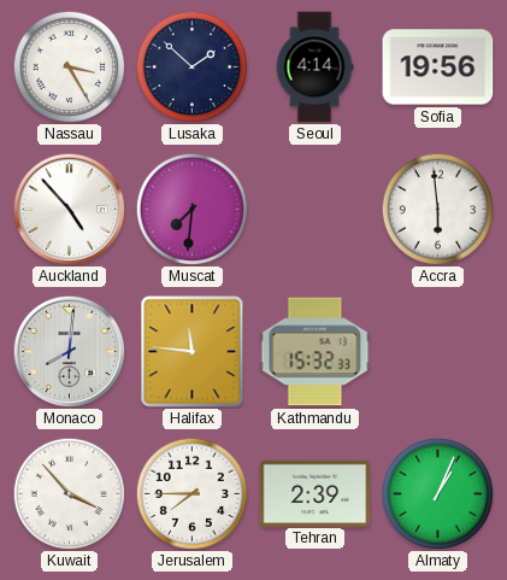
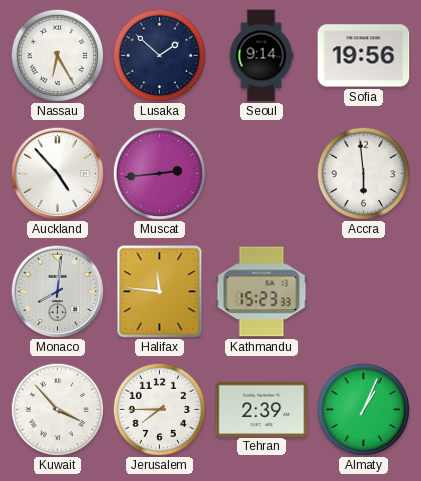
Nassau: 3:25 -> 6:25 (57, 55)
Seoul: 4:14 -> 9:14 (261, 56)
Muscat: 7:31 -> 2:44 (159, 173)
Kathmandu: 15:32 -> 15:23 (262, 292)
